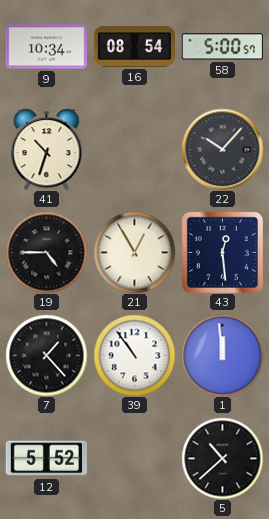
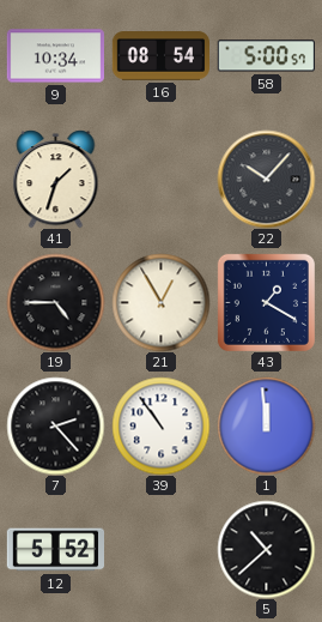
41: 10:33 -> 1:33 (56, 179)
43: 12:29 -> 1:20 (266, 302)
7: 1:23 -> 2:23 (55, 425)
